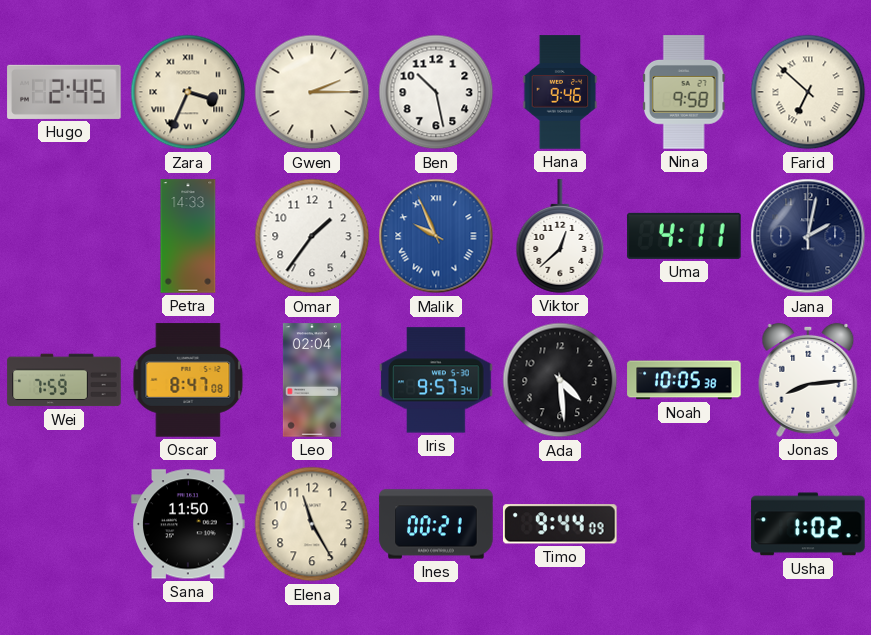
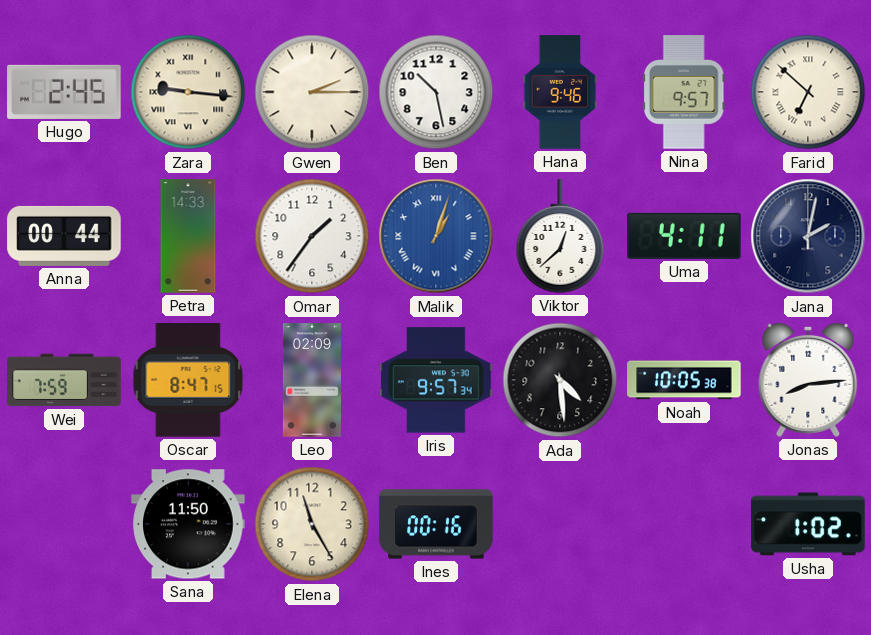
Zara: 3:34 -> 9:16 (188, 92)
Nina: 9:58 -> 9:57 (684, 92)
Anna: none -> 00:44 (64, 236)
Malik: 9:56 -> 1:03 (436, 236)
Oscar: 8:47:08 -> 8:47:15 (188, 380)
Leo: 02:04 -> 02:09 (312, 380)
Ines: 00:21 -> 00:16 (436, 524)
Timo: 9:44 -> none (561, 524)
